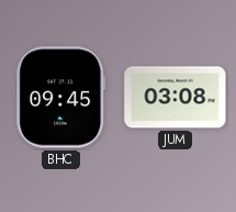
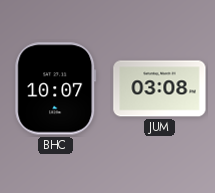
BHC: 09:45 -> 10:07 (56, 89)
